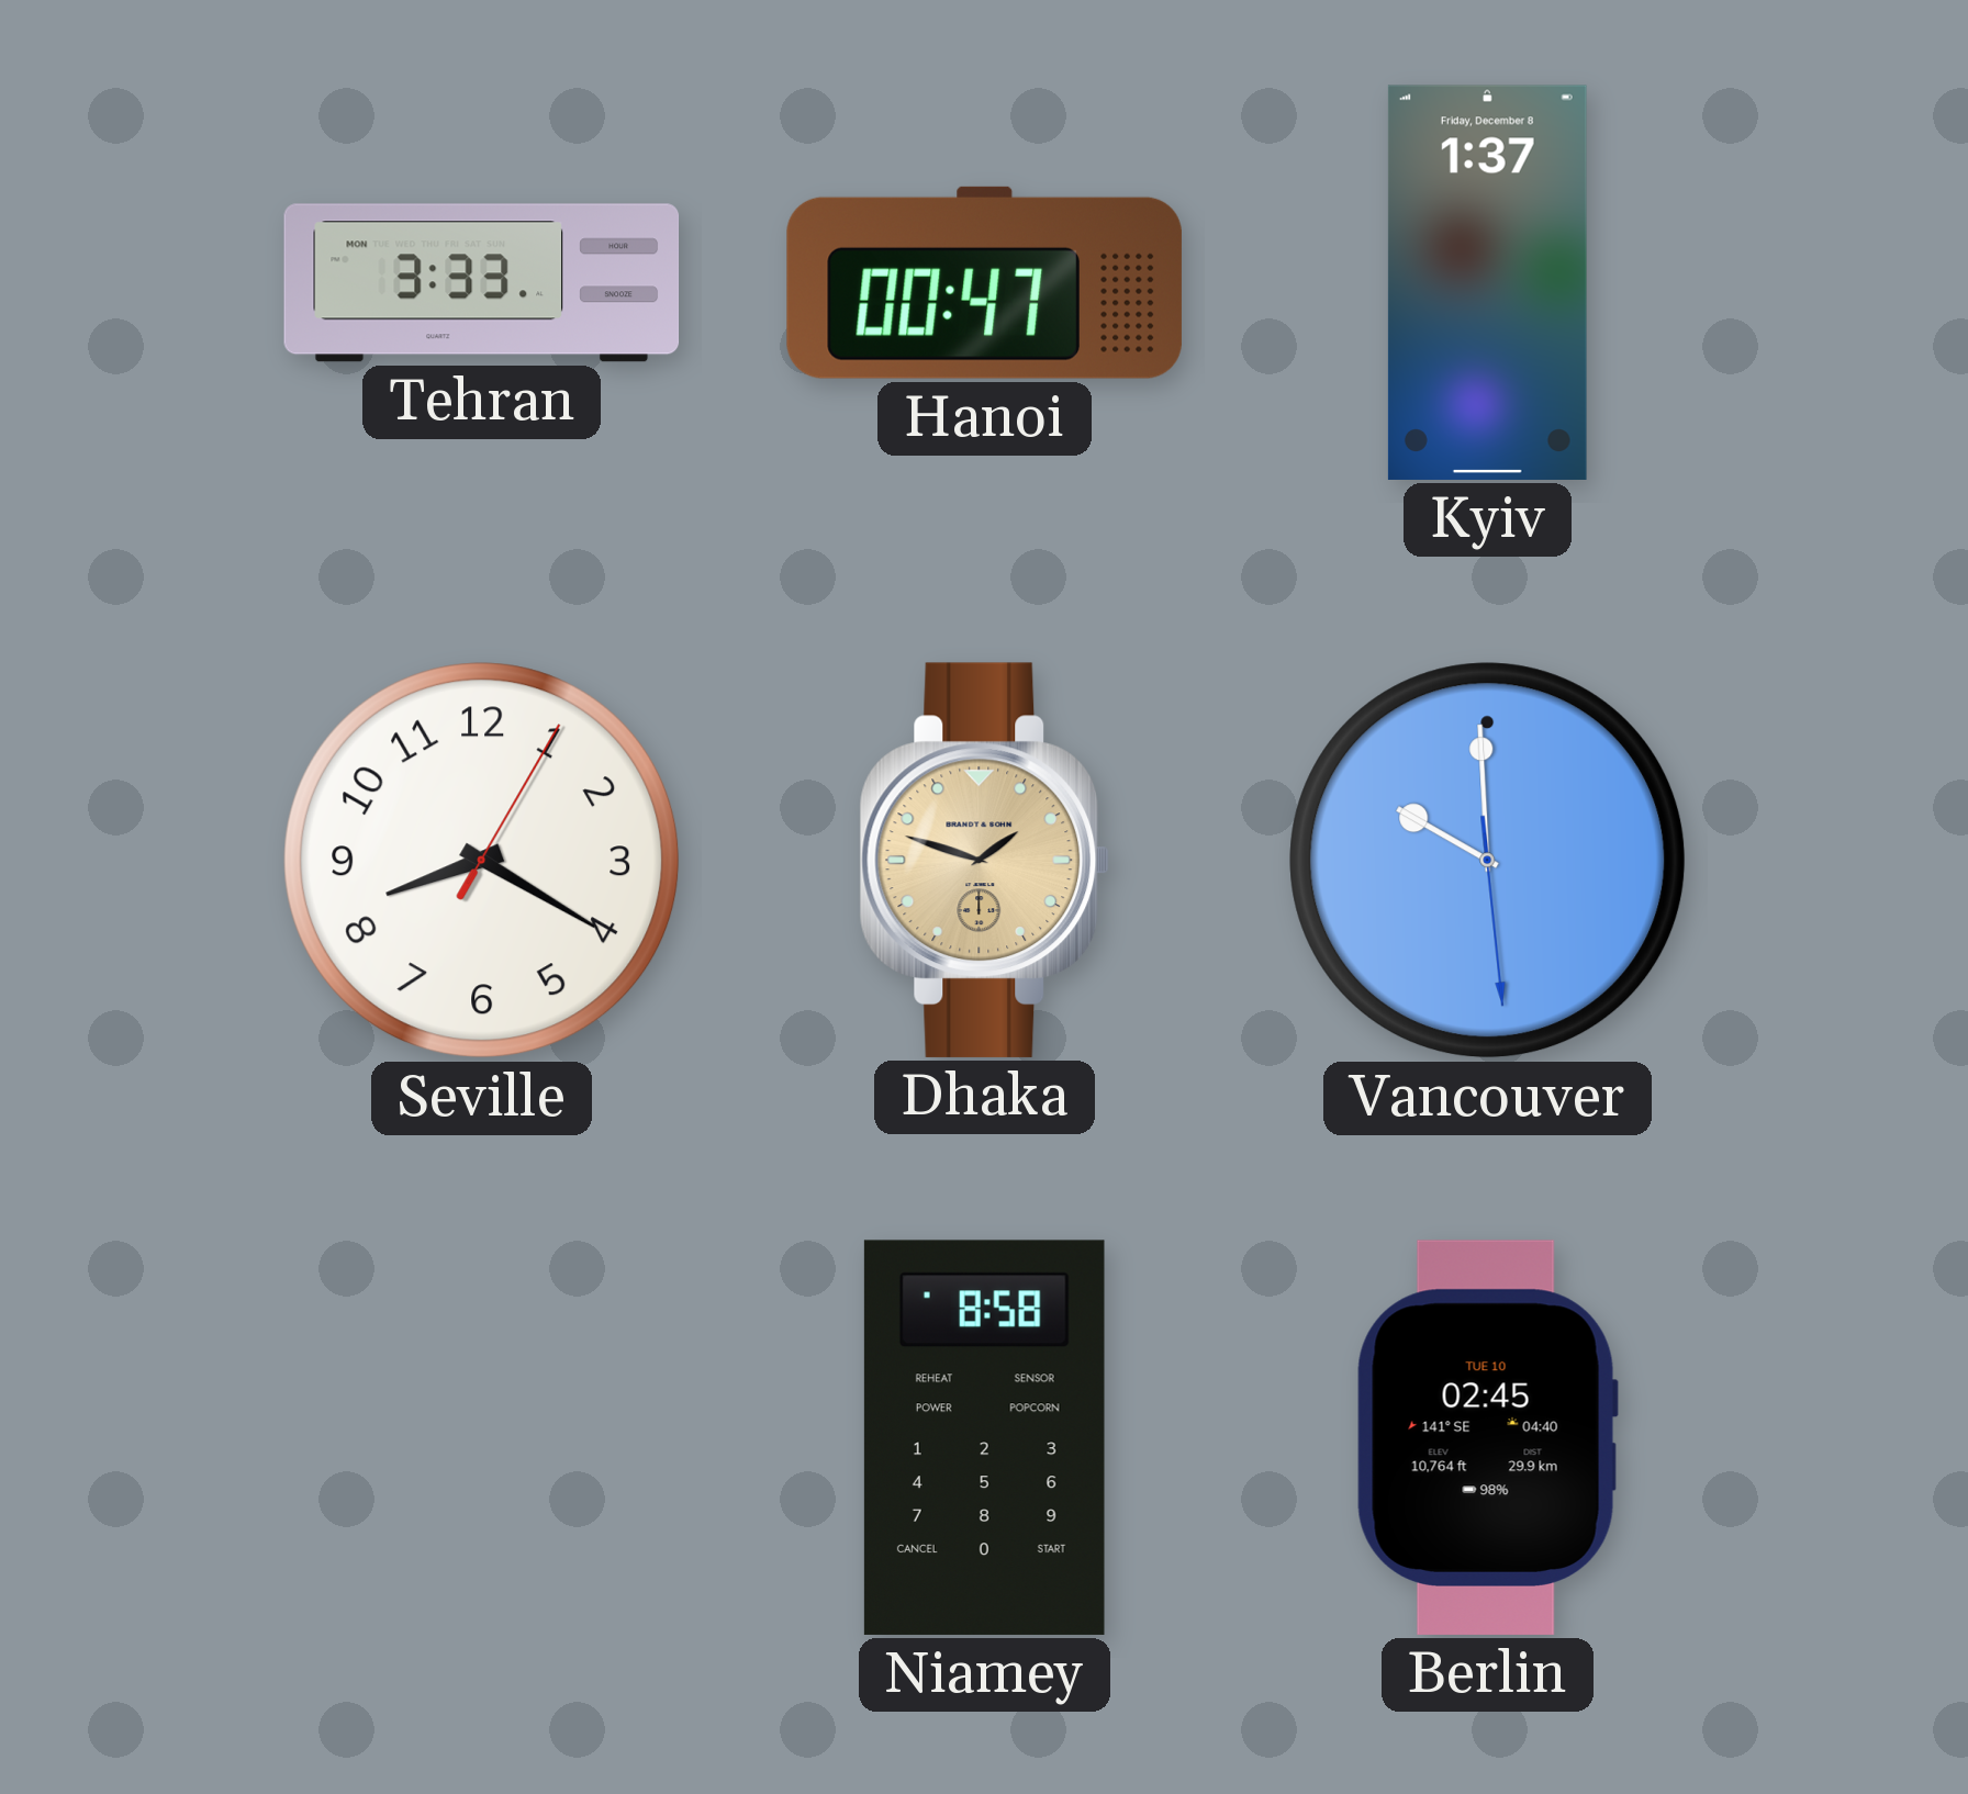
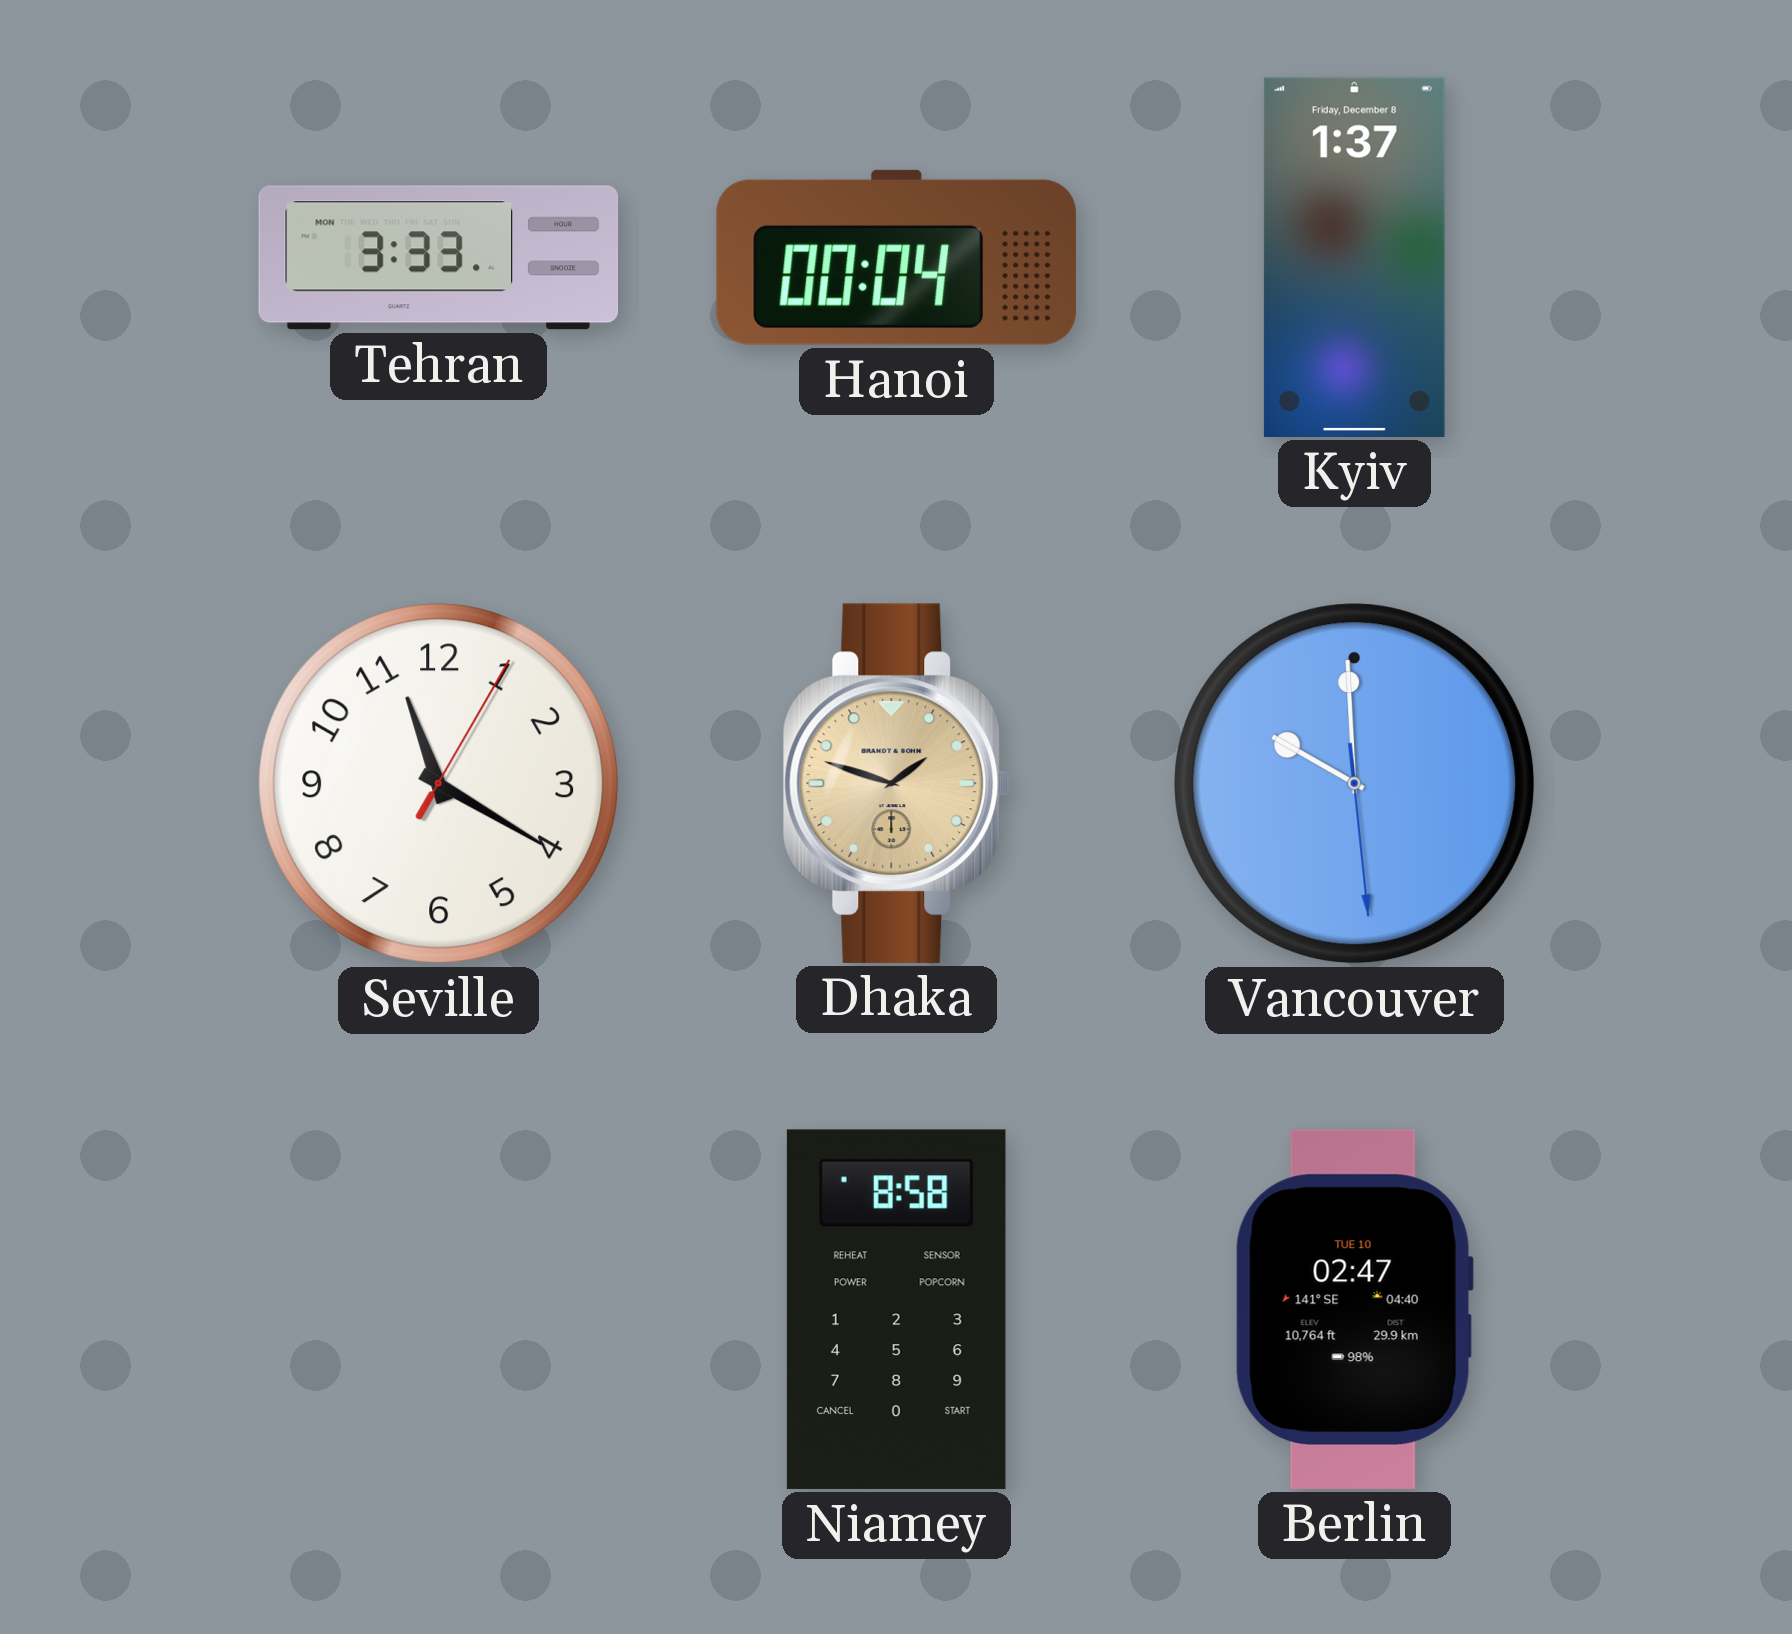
Hanoi: 00:47 -> 00:04 (896, 257)
Seville: 8:20 -> 11:20 (439, 784)
Berlin: 02:45 -> 02:47 (1354, 1309)
